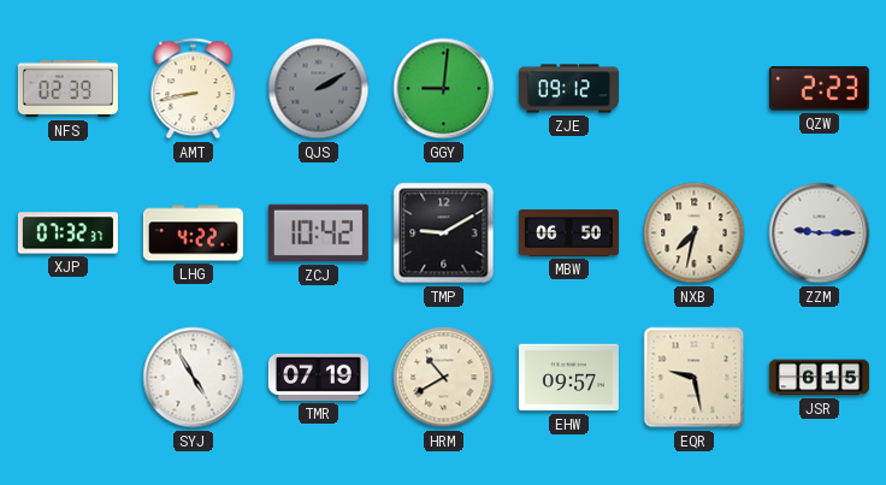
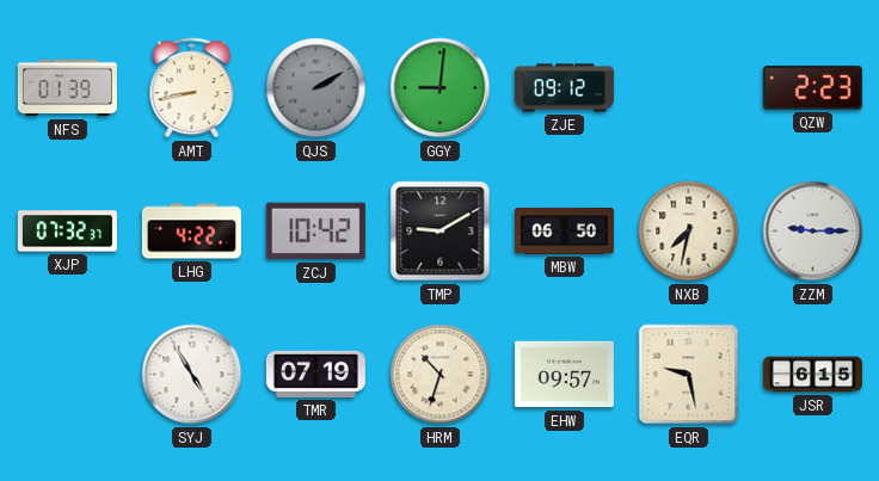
NFS: 02:39 -> 01:39 (67, 88)
HRM: 10:40 -> 10:33 (441, 375)
